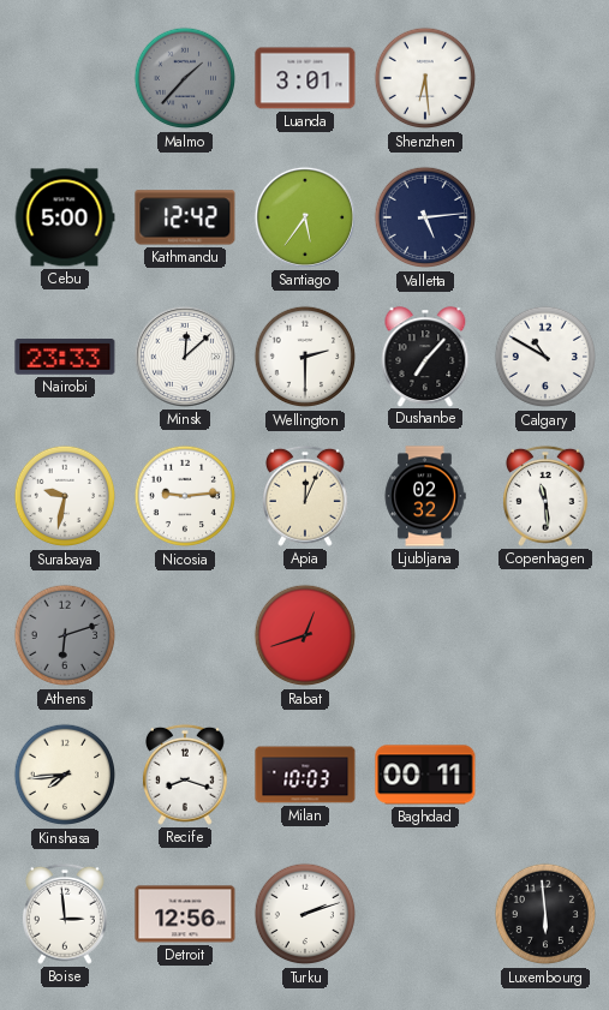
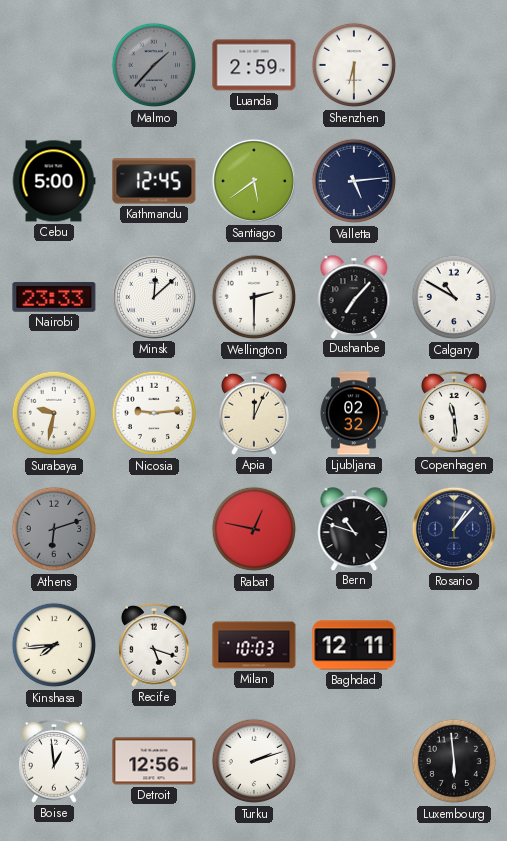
Luanda: 3:01 -> 2:59 (254, 65)
Shenzhen: 6:29 -> 6:30 (354, 65)
Kathmandu: 12:42 -> 12:45 (154, 181)
Santiago: 5:36 -> 5:39 (254, 181)
Rabat: 12:42 -> 12:47 (254, 529)
Bern: none -> 10:48 (354, 529)
Rosario: none -> 1:07 (454, 529)
Recife: 8:18 -> 5:18 (154, 645)
Baghdad: 00:11 -> 12:11 (354, 645)
Boise: 2:59 -> 12:59 (54, 761)
